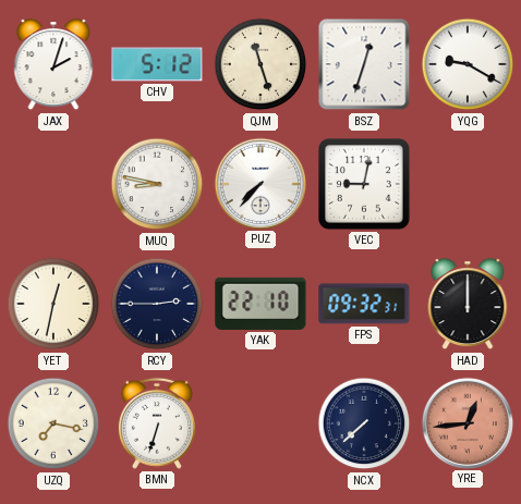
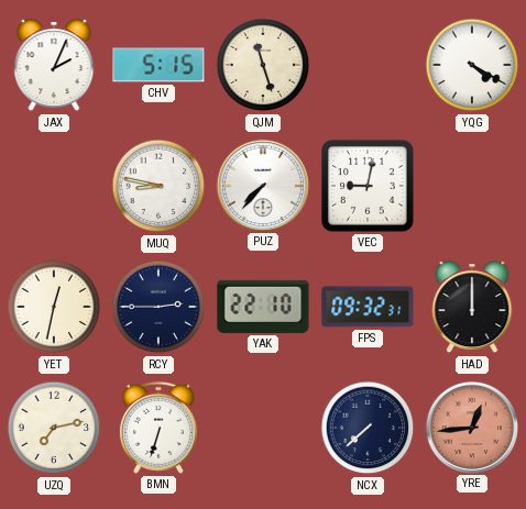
JAX: 2:03 -> 2:04 (54, 66)
CHV: 5:12 -> 5:15 (158, 65)
BSZ: 12:33 -> none (364, 64)
YQG: 9:20 -> 4:20 (472, 65)
UZQ: 7:17 -> 7:13 (54, 428)
